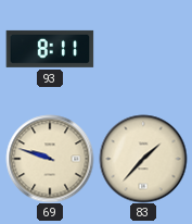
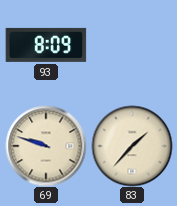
93: 8:11 -> 8:09 (46, 45)
